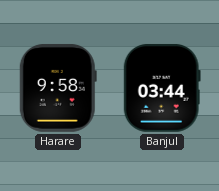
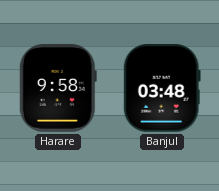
Banjul: 03:44 -> 03:48 (162, 88)
